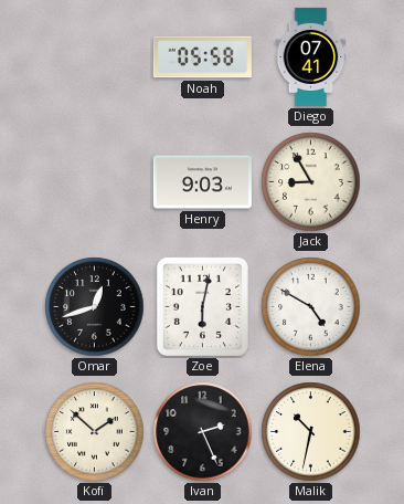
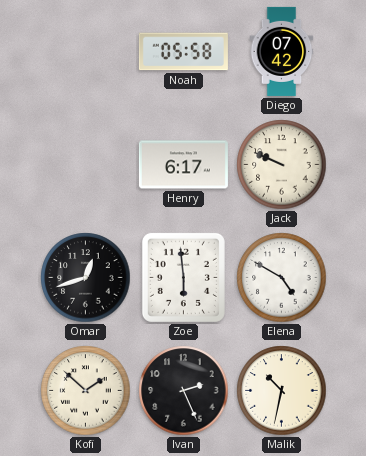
Diego: 07:41 -> 07:42 (282, 51)
Henry: 9:03 -> 6:17 (183, 165)
Jack: 8:55 -> 9:49 (282, 165)
Zoe: 6:02 -> 5:59 (183, 277)
